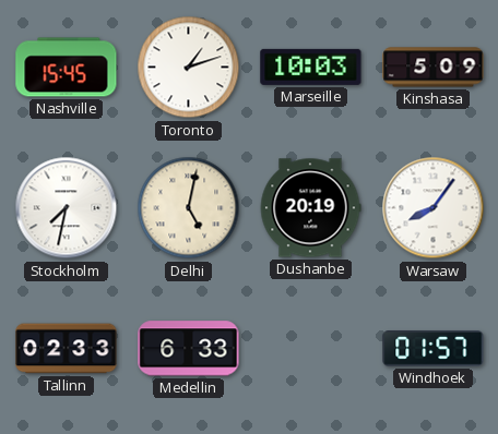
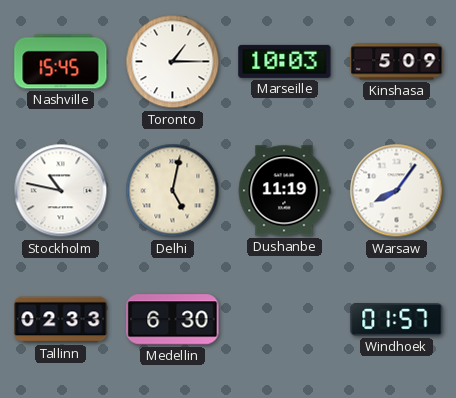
Toronto: 1:12 -> 1:15 (173, 62)
Stockholm: 7:32 -> 10:47 (61, 191)
Dushanbe: 20:19 -> 11:19 (284, 191)
Medellin: 6:33 -> 6:30 (173, 320)
